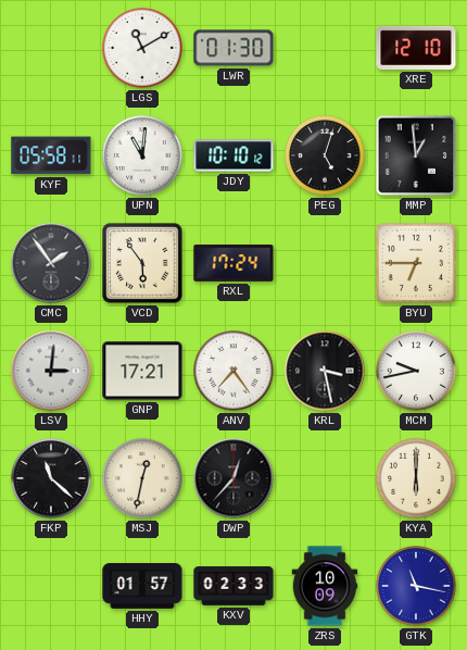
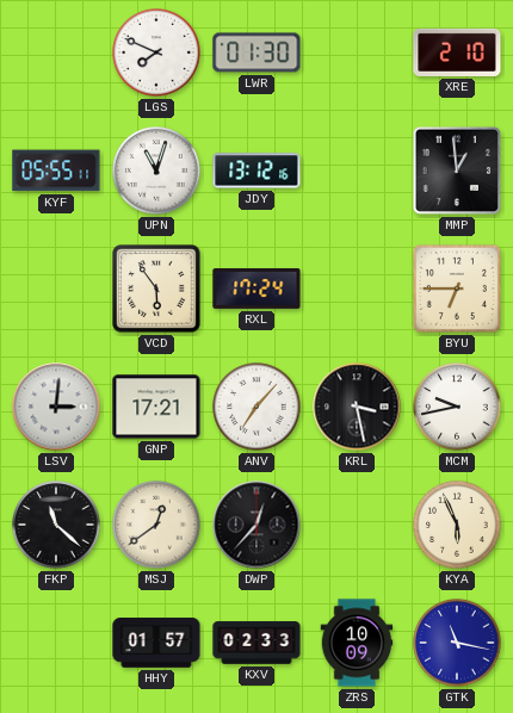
LGS: 11:10 -> 7:49 (156, 52)
XRE: 12:10 -> 2:10 (457, 52)
KYF: 05:58 -> 05:55 (56, 170)
UPN: 11:01 -> 11:03 (156, 170)
JDY: 10:10 -> 13:12 (256, 170)
PEG: 5:03 -> none (325, 155)
CMC: 1:54 -> none (51, 263)
ANV: 7:24 -> 7:07 (256, 407)
MSJ: 12:32 -> 12:39 (156, 525)
KYA: 6:00 -> 5:56 (457, 525)
